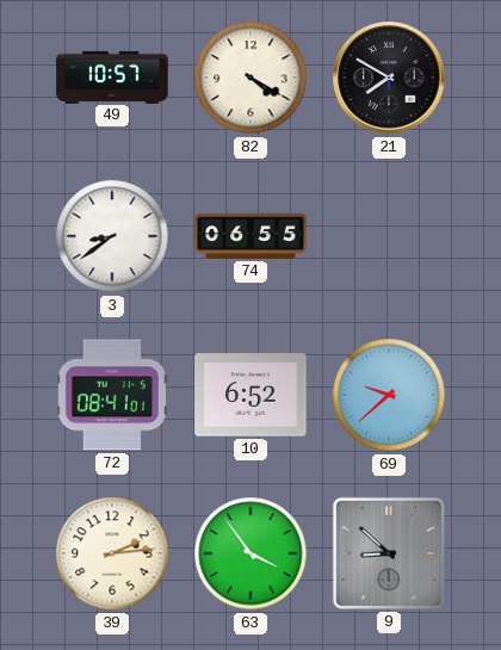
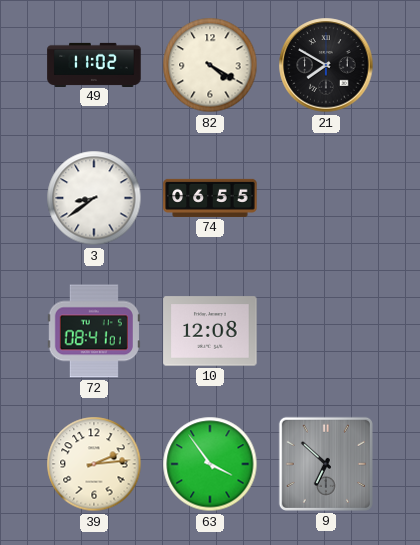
49: 10:57 -> 11:02 (94, 64)
10: 6:52 -> 12:08 (210, 331)
69: 9:38 -> none (389, 395)
9: 8:52 -> 6:52 (326, 464)
